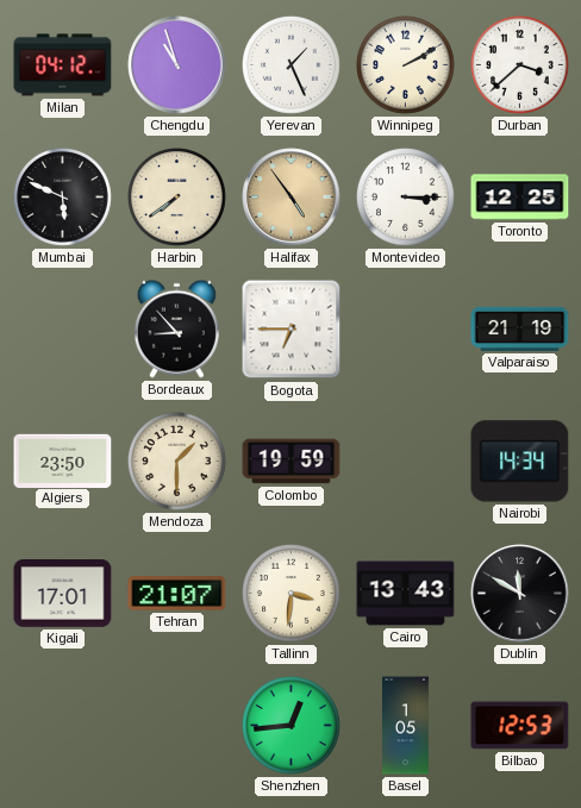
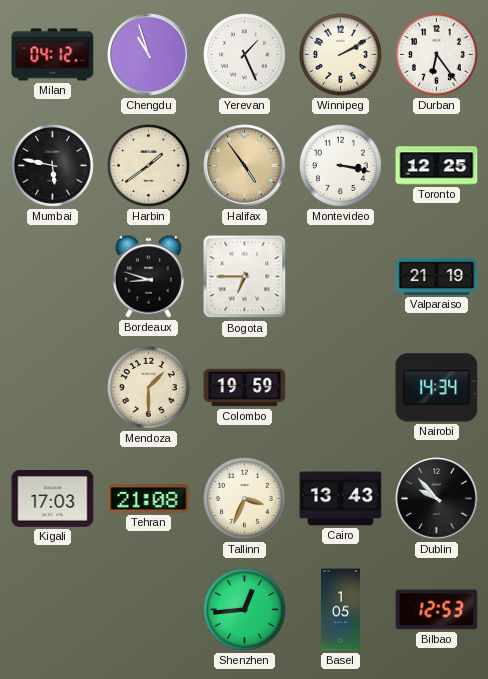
Durban: 3:38 -> 6:24 (437, 55)
Mumbai: 5:49 -> 5:47 (53, 166)
Harbin: 7:39 -> 1:39 (149, 166)
Montevideo: 3:15 -> 3:17 (341, 166)
Bordeaux: 8:53 -> 8:48 (148, 276)
Algiers: 23:50 -> none (63, 461)
Kigali: 17:01 -> 17:03 (53, 499)
Tehran: 21:07 -> 21:08 (149, 499)
Tallinn: 3:31 -> 3:34 (245, 499)
Dublin: 11:50 -> 9:53 (437, 499)
